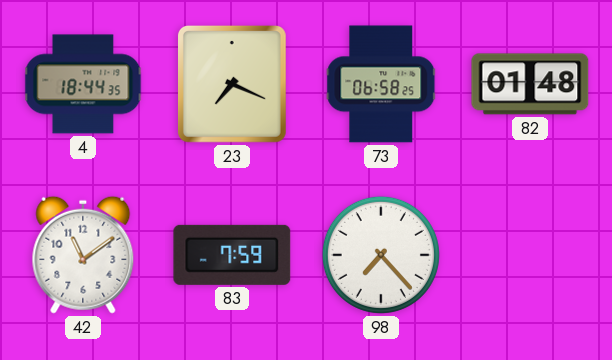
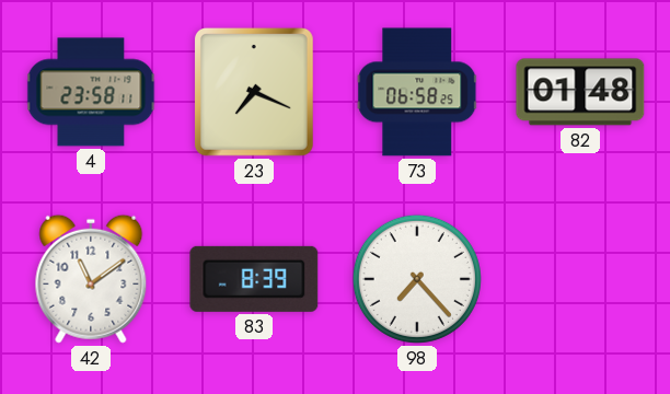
4: 18:44 -> 23:58 (91, 92)
83: 7:59 -> 8:39 (254, 279)
